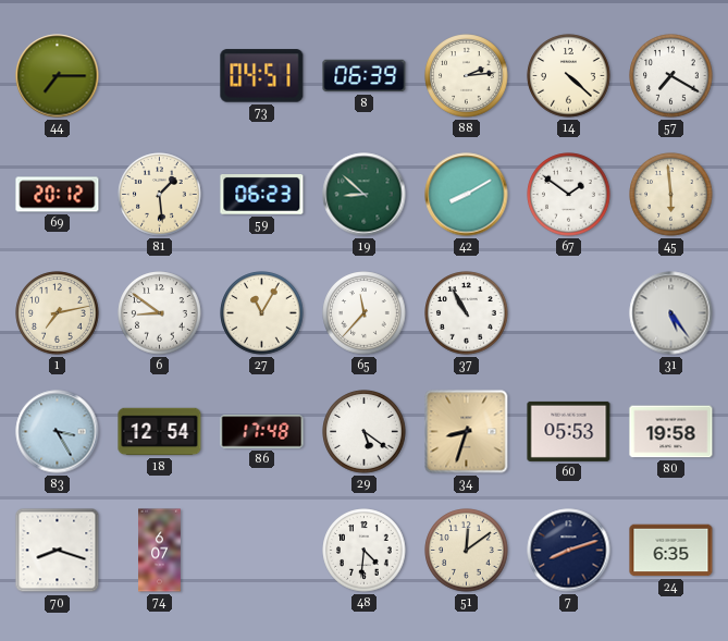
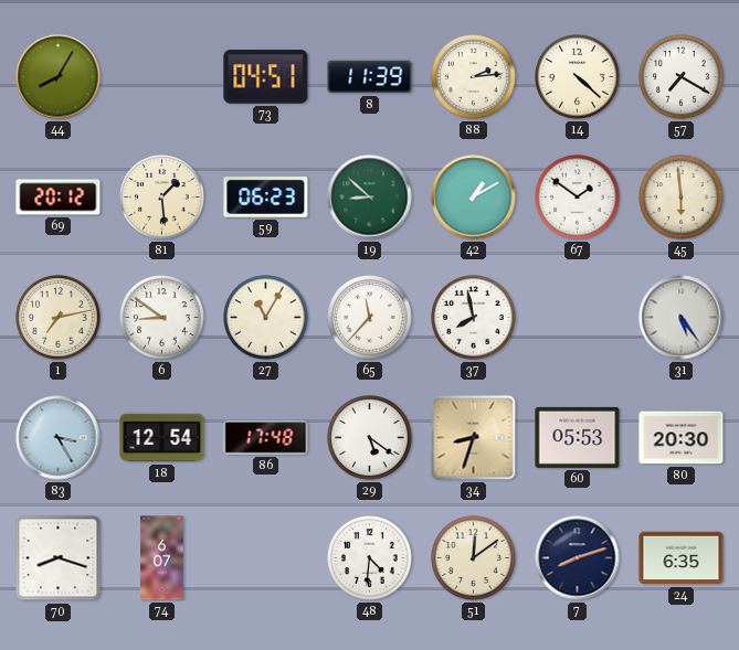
44: 7:15 -> 8:05 (59, 77)
8: 06:39 -> 11:39 (370, 77)
42: 8:10 -> 1:10 (474, 198)
37: 10:55 -> 7:58 (474, 318)
80: 19:58 -> 20:30 (682, 438)
